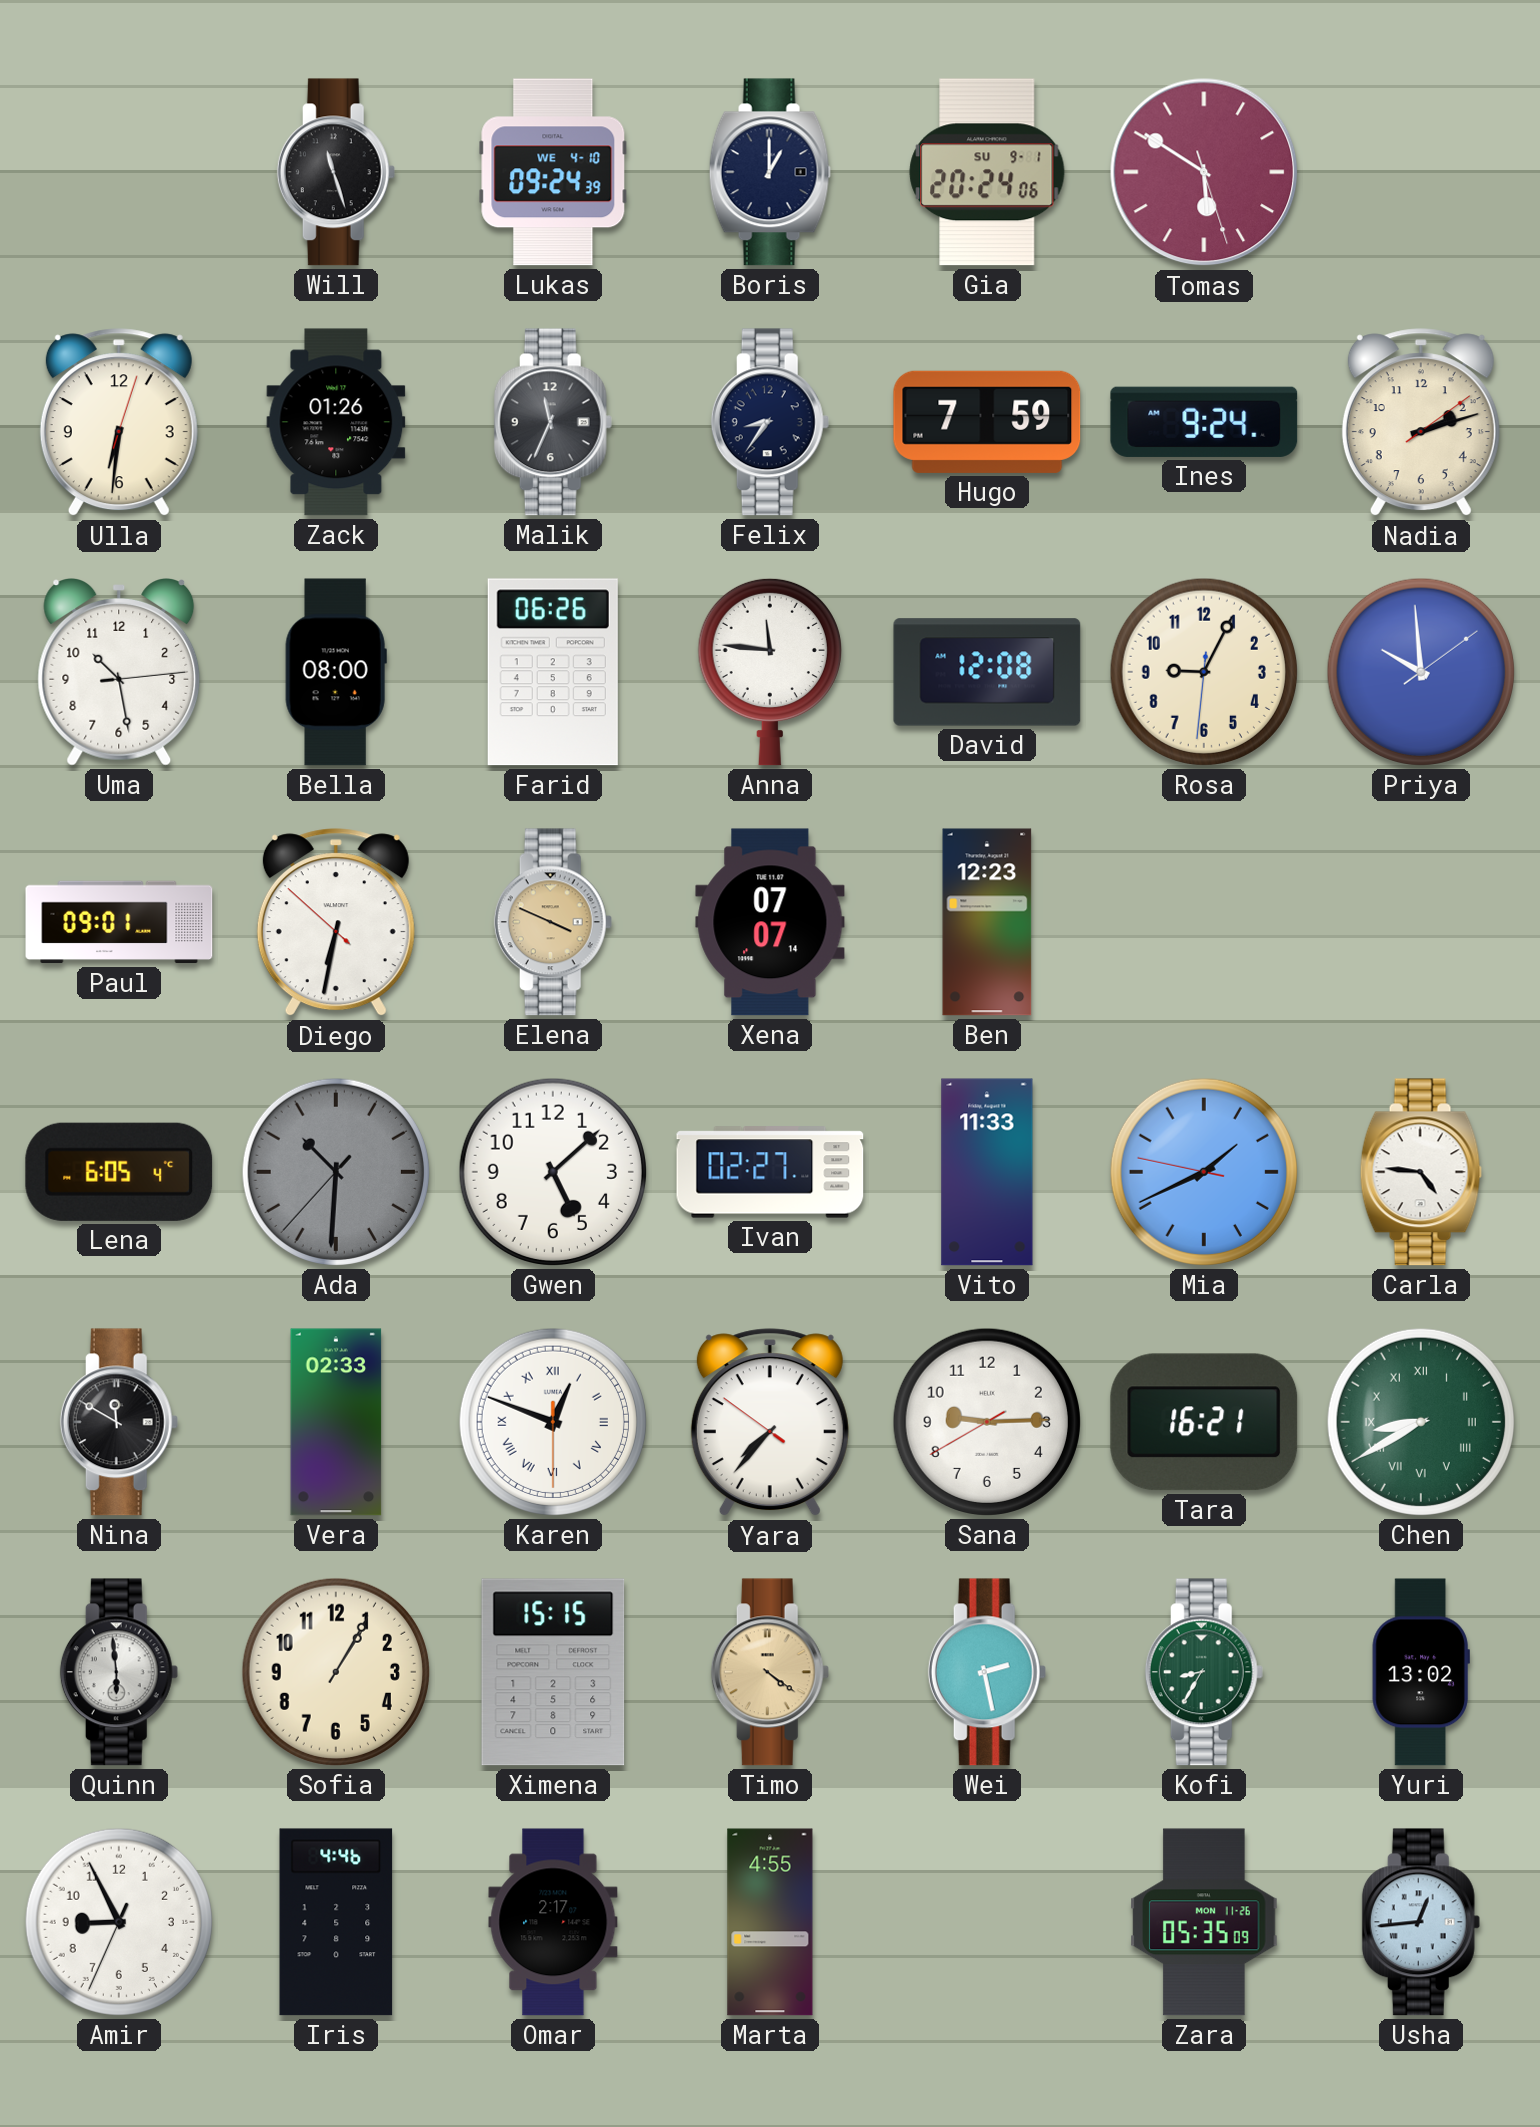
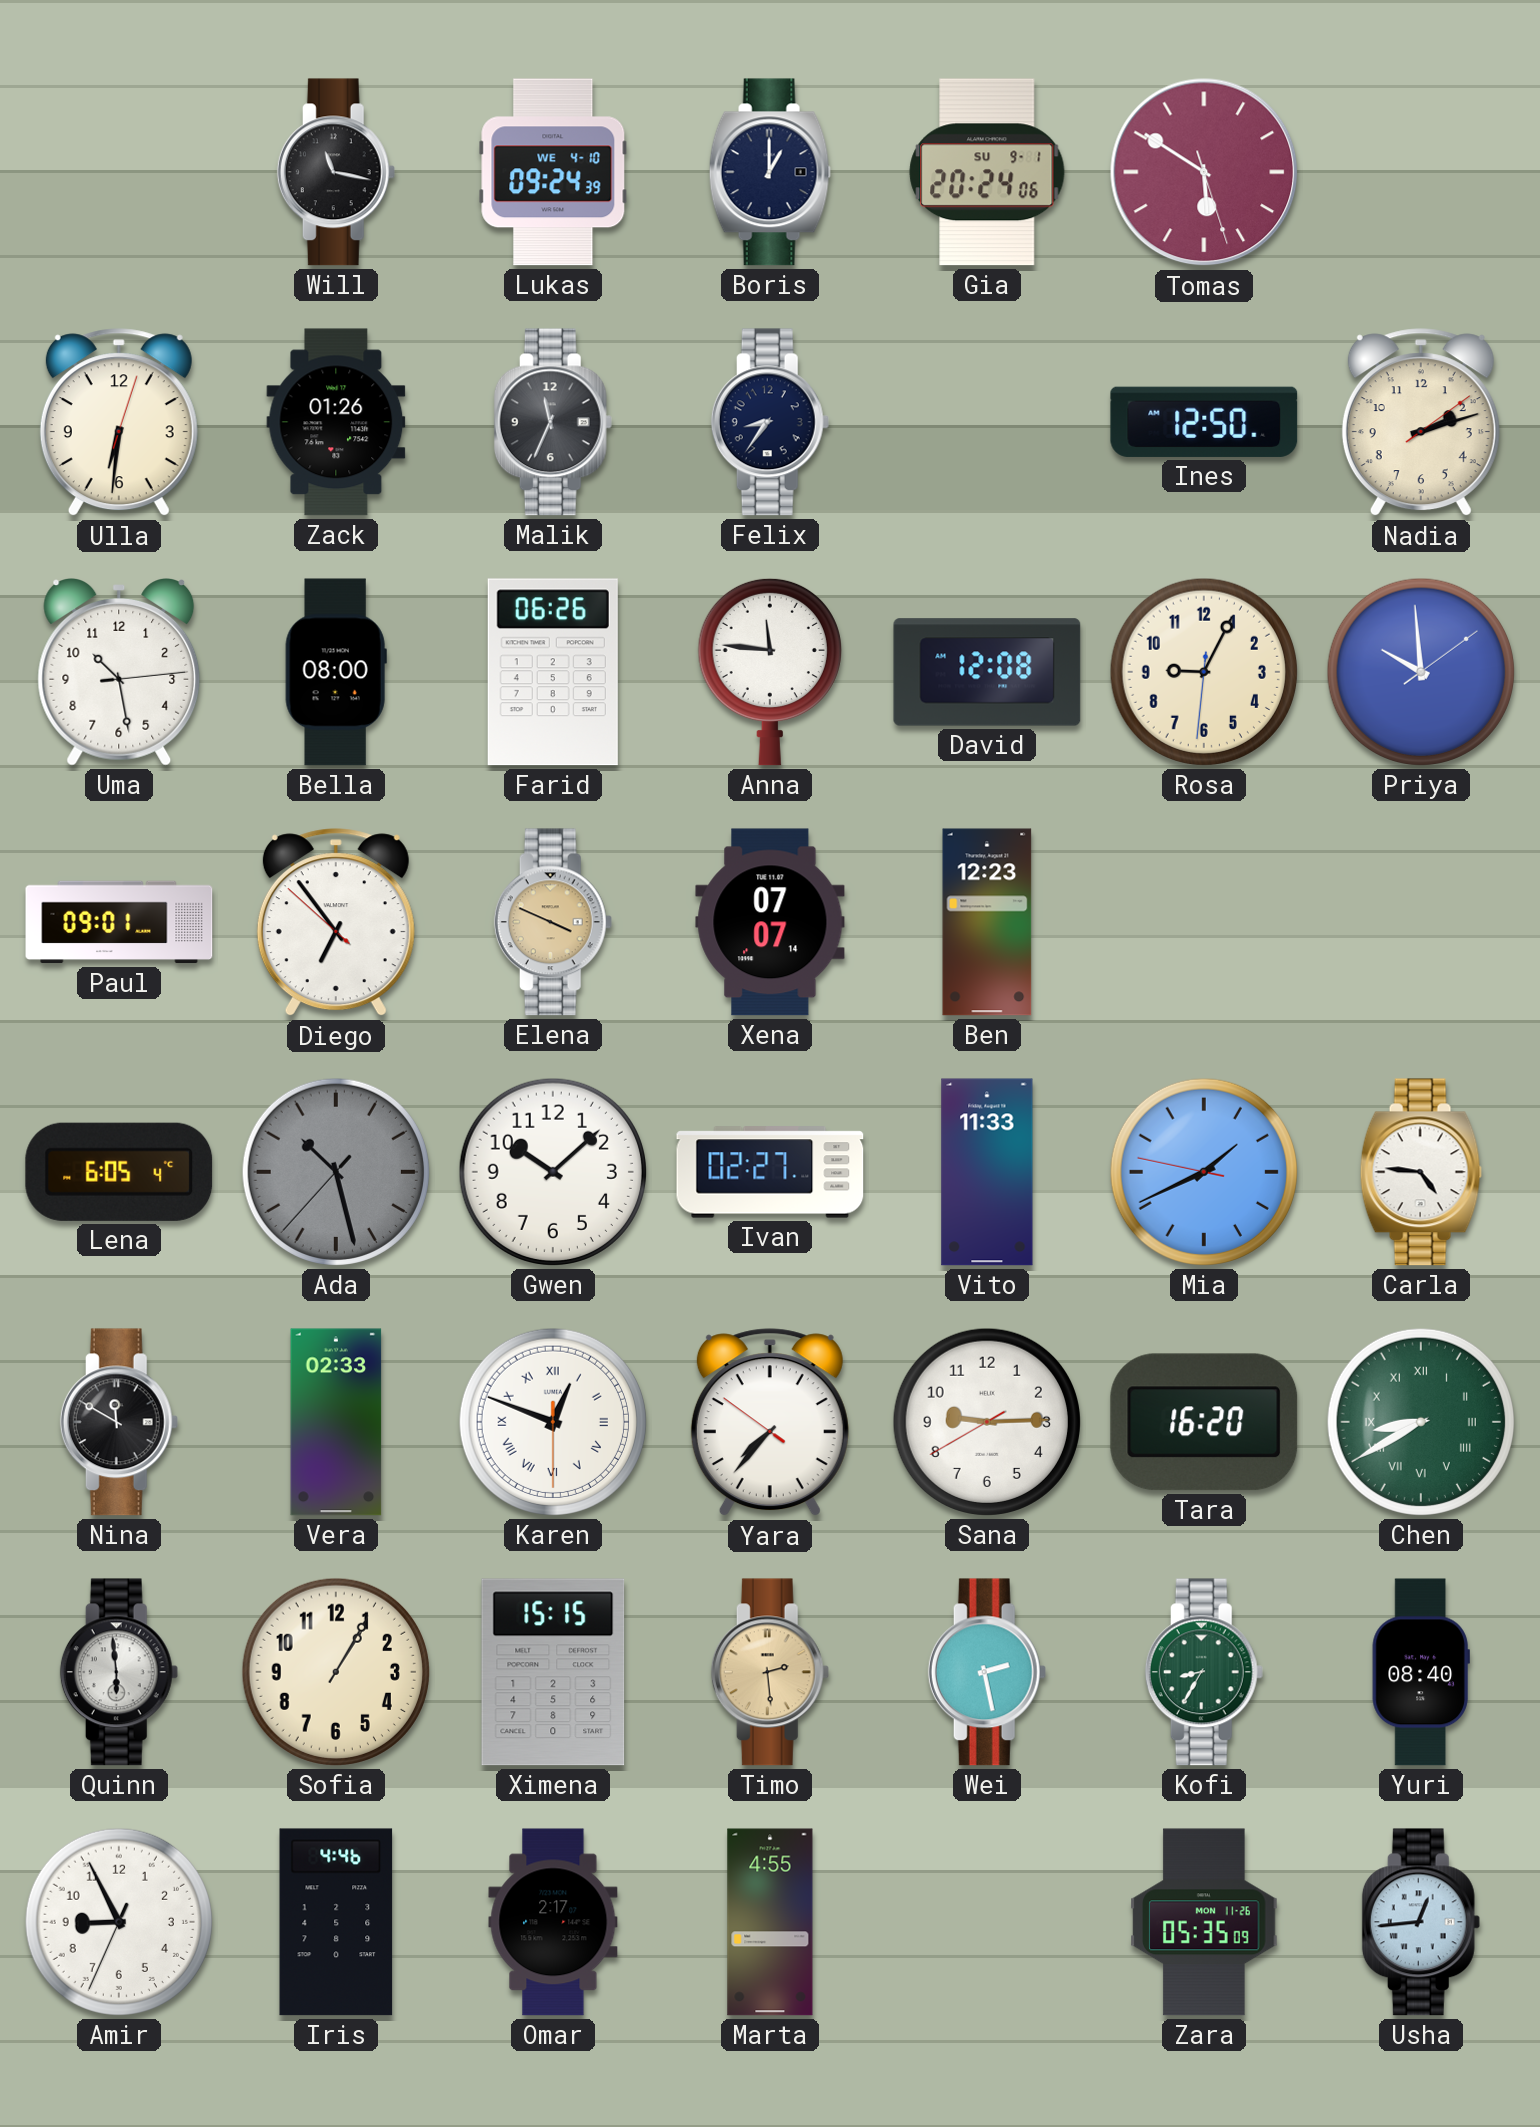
Will: 11:27 -> 11:17 (336, 172)
Hugo: 7:59 -> none (987, 422)
Ines: 9:24 -> 12:50 (1204, 422)
Diego: 6:31 -> 6:53 (336, 923)
Ada: 10:30 -> 10:27 (336, 1172)
Gwen: 5:08 -> 10:08 (553, 1172)
Tara: 16:21 -> 16:20 (1204, 1422)
Timo: 4:21 -> 2:29 (770, 1672)
Yuri: 13:02 -> 08:40 (1421, 1672)
